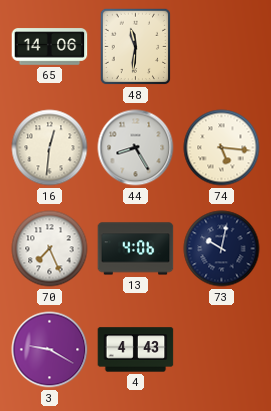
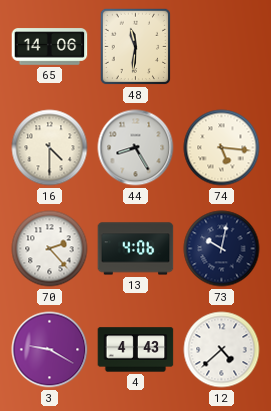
16: 12:31 -> 4:30 (50, 148)
70: 7:26 -> 2:23 (50, 249)
12: none -> 4:38 (222, 350)
